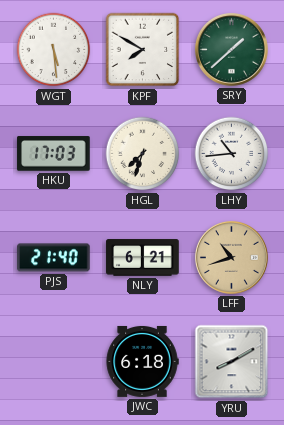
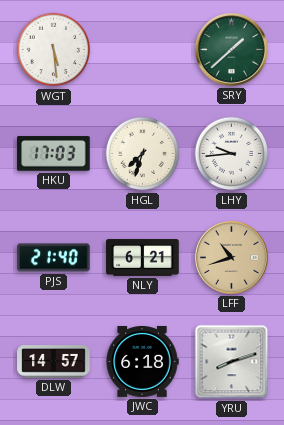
KPF: 7:50 -> none (143, 50)
LHY: 10:44 -> 9:44 (232, 154)
DLW: none -> 14:57 (54, 362)
YRU: 8:10 -> 8:12 (232, 362)
